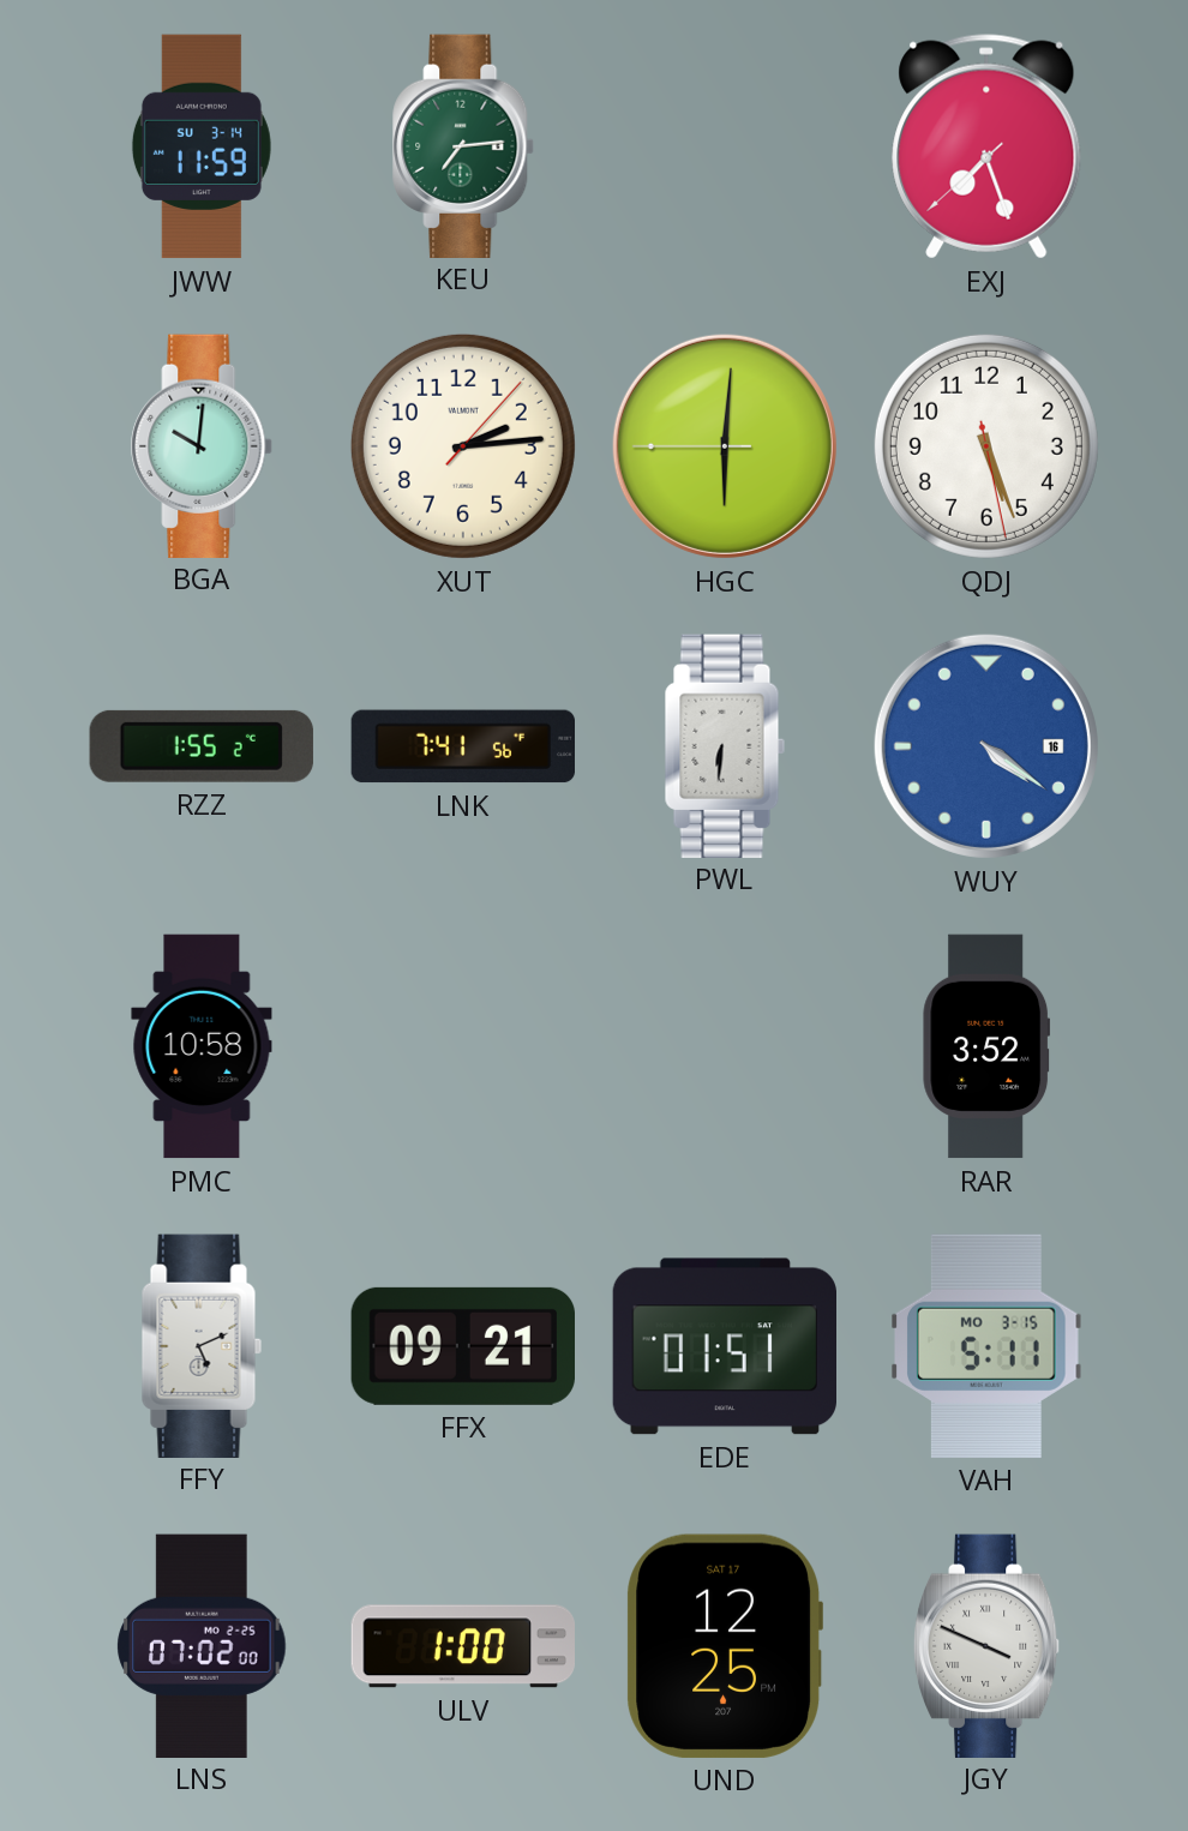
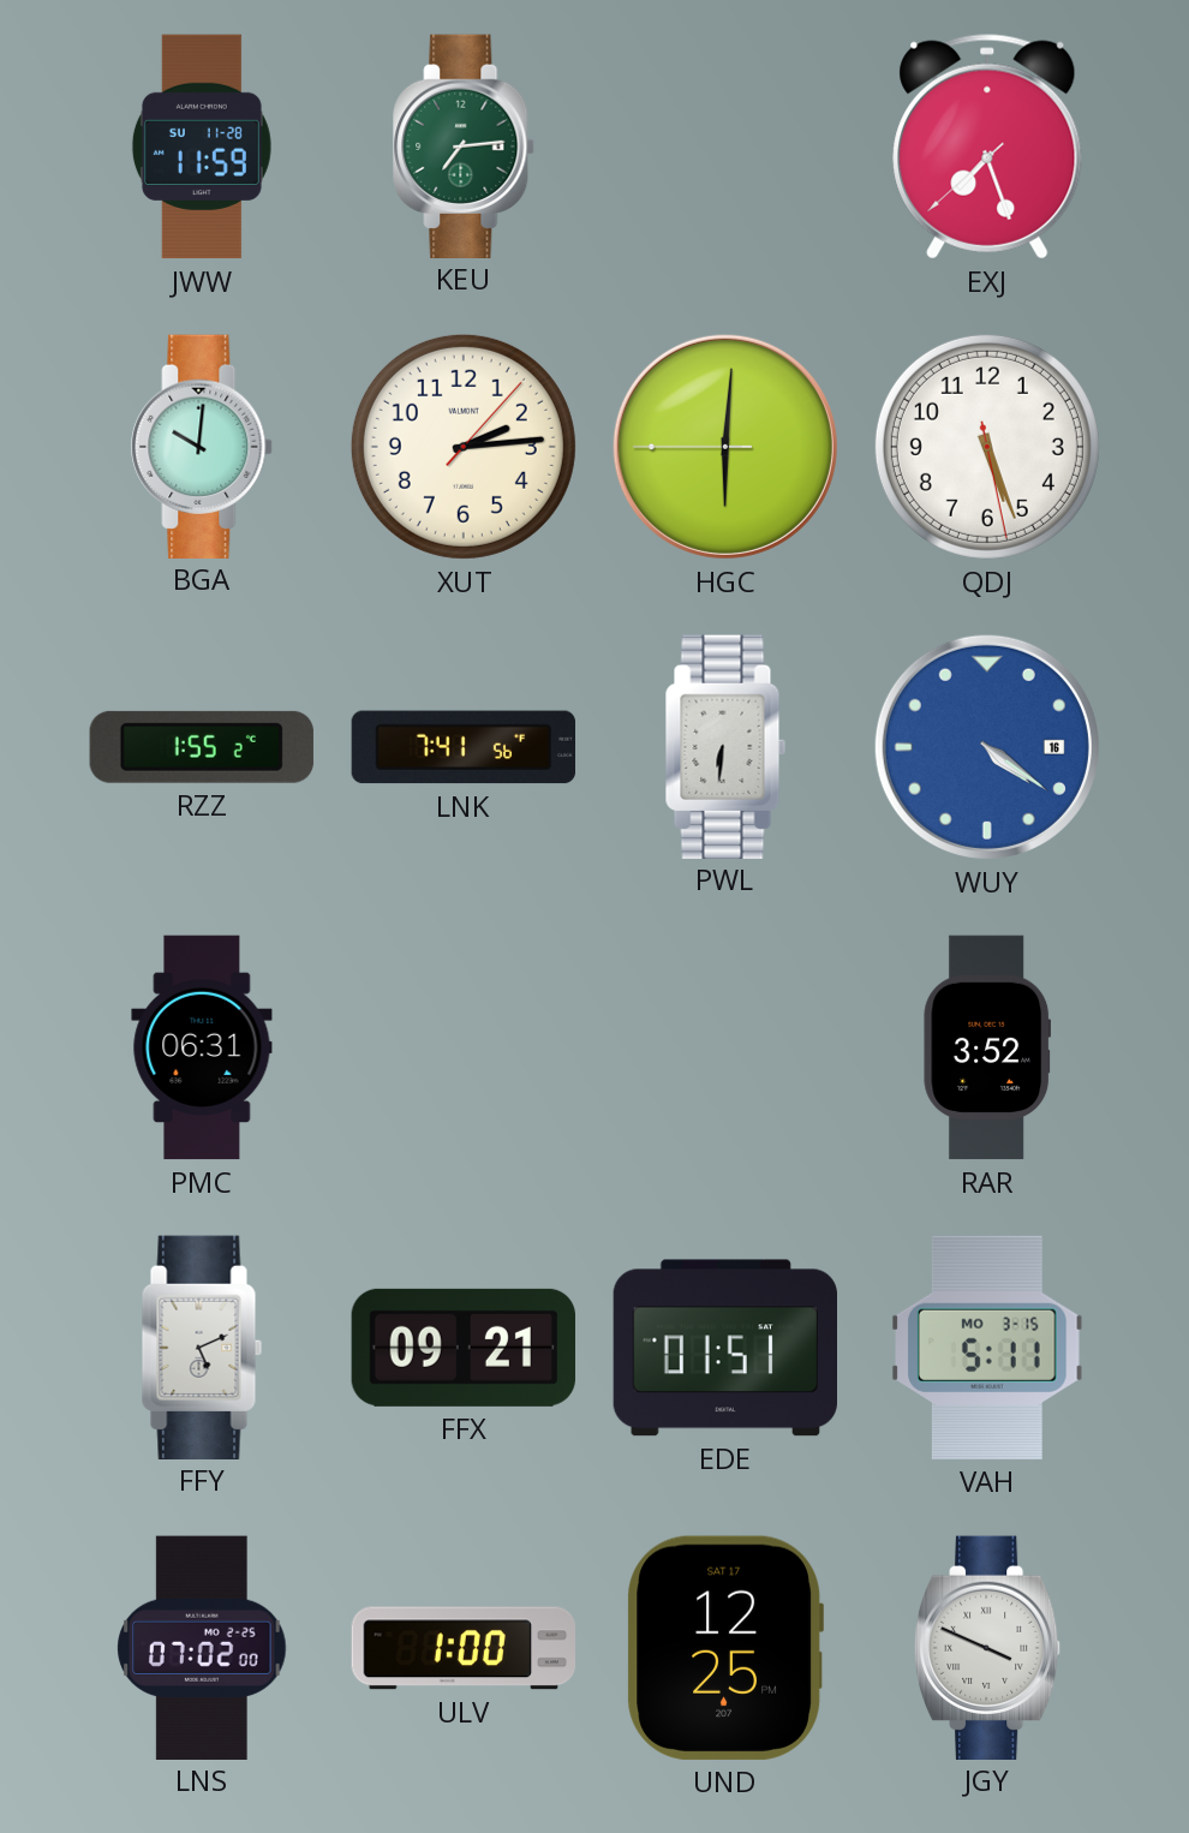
JWW date: SU 3-14 -> SU 11-28 (202, 147)
PMC: 10:58 -> 06:31 (202, 1047)
